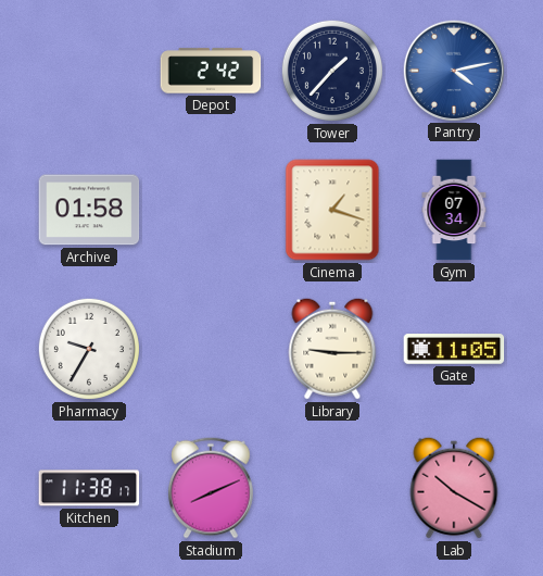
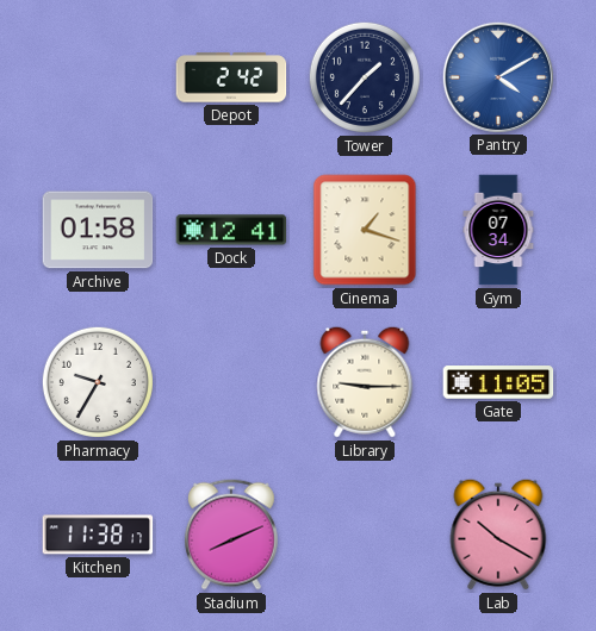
Pantry: 4:13 -> 4:10 (497, 76)
Dock: none -> 12:41 (231, 230)
